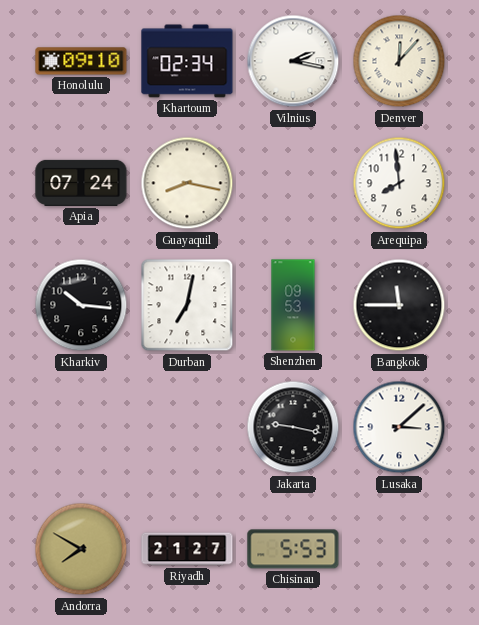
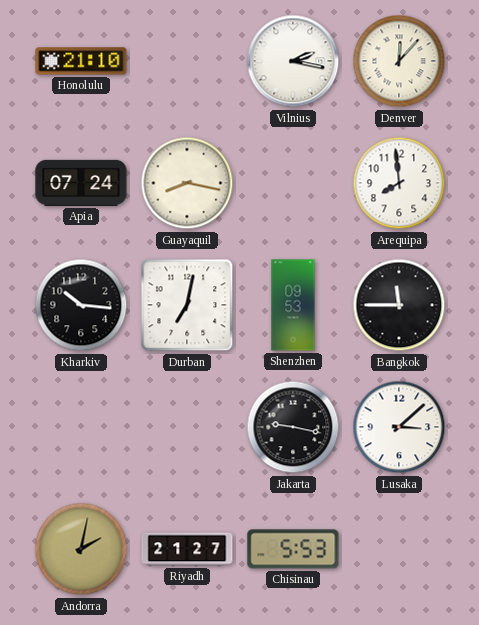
Honolulu: 09:10 -> 21:10 (81, 61)
Khartoum: 02:34 -> none (187, 61)
Andorra: 7:50 -> 2:02 (81, 549)
